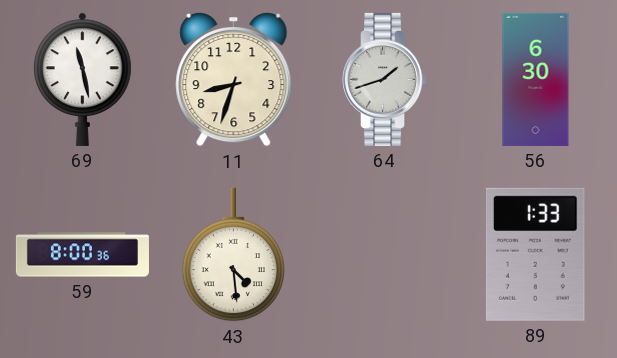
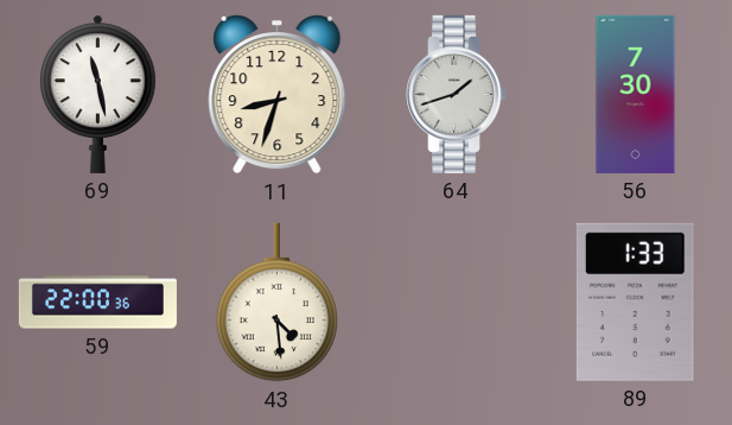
56: 6:30 -> 7:30 (636, 94)
59: 8:00 -> 22:00 (97, 303)
